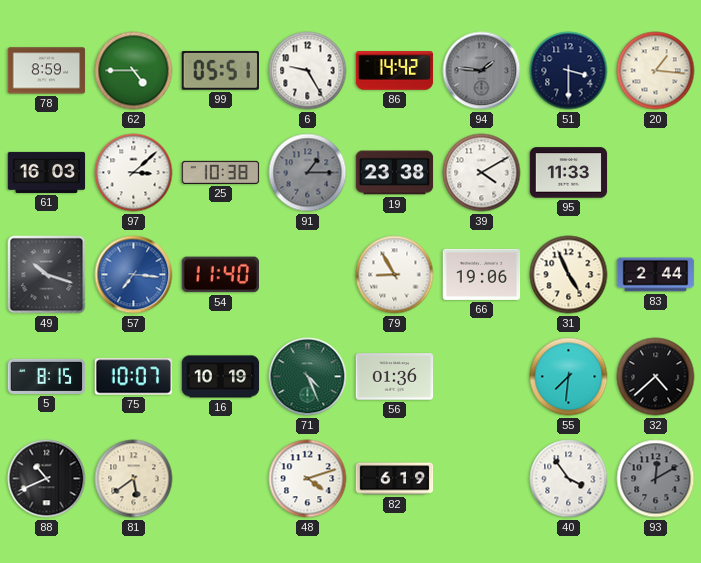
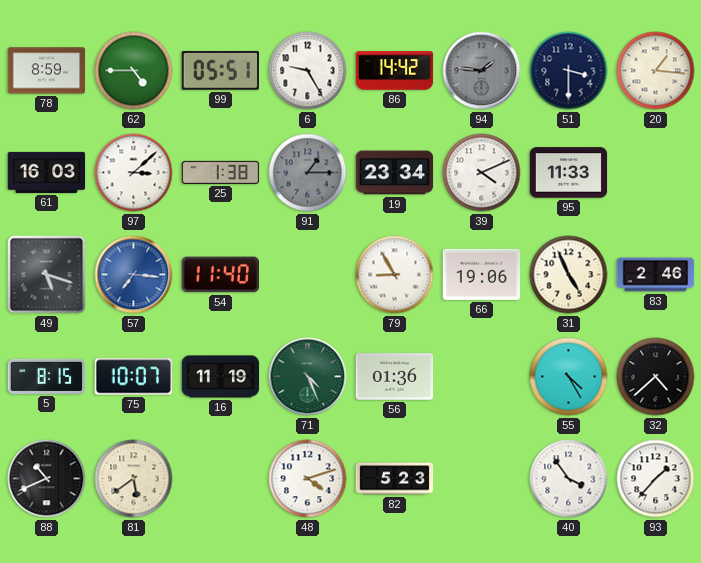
25: 10:38 -> 1:38 (221, 172)
19: 23:38 -> 23:34 (395, 173)
39: 4:10 -> 4:11 (482, 173)
49: 10:18 -> 5:18 (47, 275)
83: 2:44 -> 2:46 (656, 275)
16: 10:19 -> 11:19 (221, 377)
55: 7:31 -> 4:25 (569, 377)
82: 6:19 -> 5:23 (395, 479)
93: 12:10 -> 1:37 (656, 479)
93 dial: grey -> white (656, 479)
